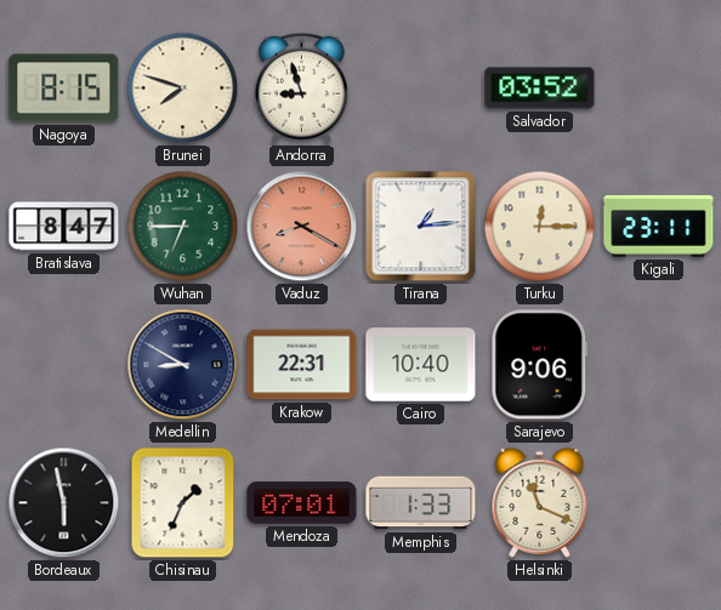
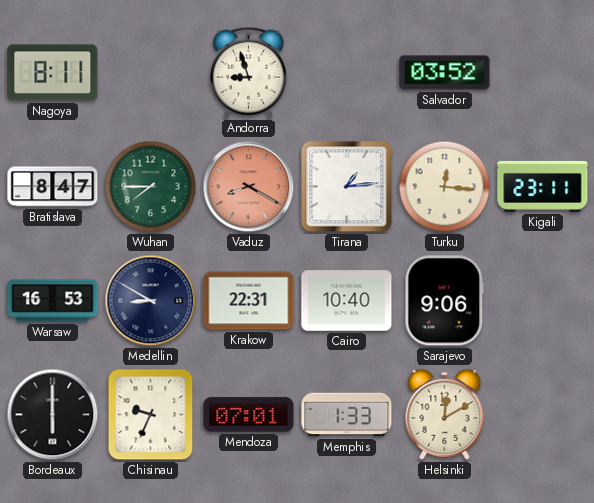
Nagoya: 8:15 -> 8:11 (53, 73)
Brunei: 7:48 -> none (183, 89)
Wuhan: 6:45 -> 7:45 (151, 187)
Turku: 12:15 -> 12:16 (445, 187)
Warsaw: none -> 16:53 (53, 301)
Bordeaux: 5:58 -> 6:00 (53, 415)
Chisinau: 1:34 -> 9:34 (151, 415)
Helsinki: 11:19 -> 12:10 (445, 414)
